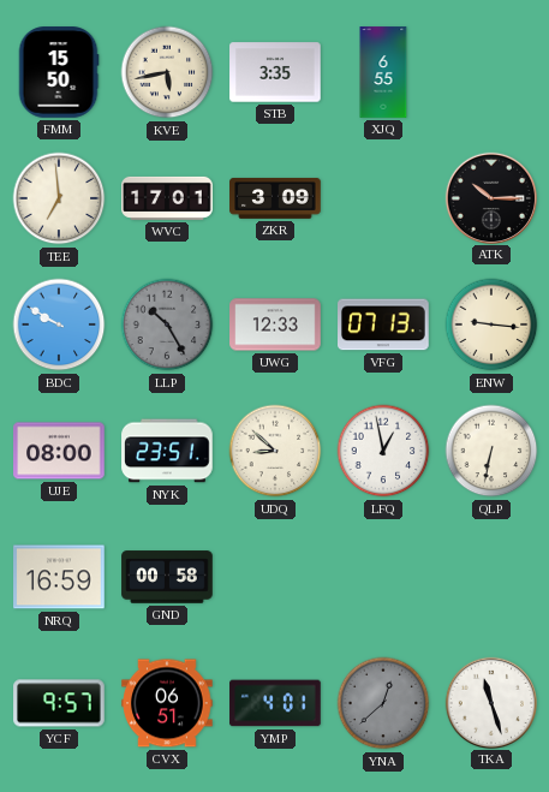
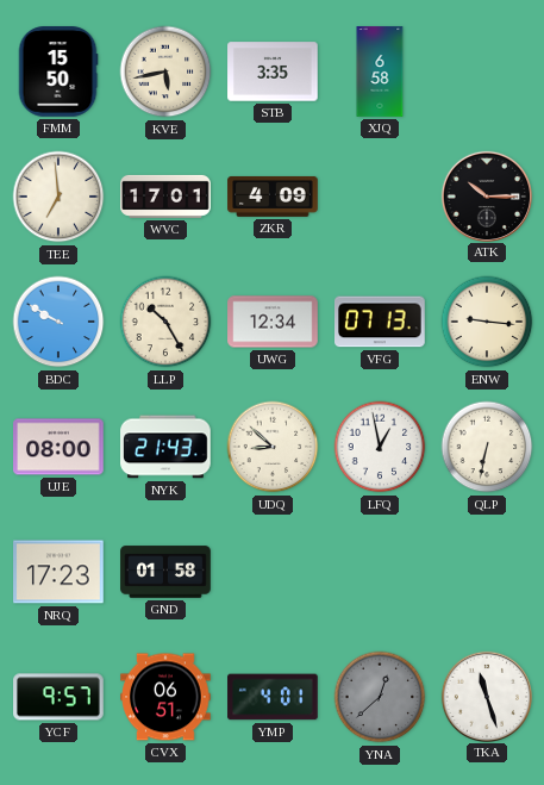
XJQ: 6:55 -> 6:58 (380, 71)
ZKR: 3:09 -> 4:09 (273, 197)
LLP dial: grey -> cream (165, 322)
UWG: 12:33 -> 12:34 (273, 322)
NYK: 23:51 -> 21:43 (165, 447)
NRQ: 16:59 -> 17:23 (58, 572)
GND: 00:58 -> 01:58 (165, 572)
